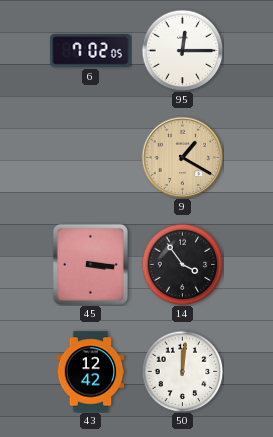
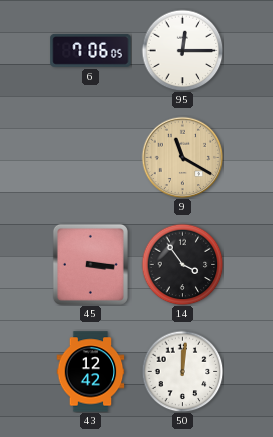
6: 7:02 -> 7:06 (91, 50)
9: 1:20 -> 11:20 (182, 157)
